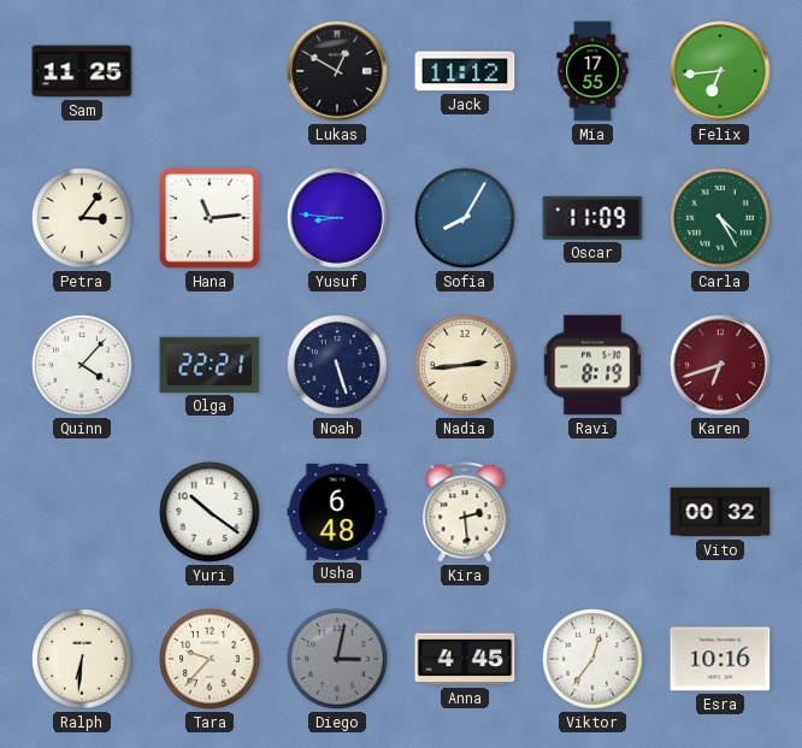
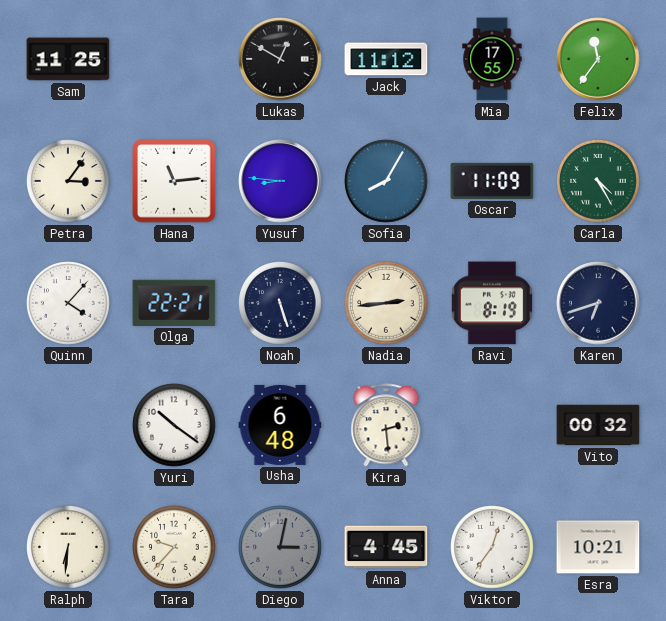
Felix: 6:44 -> 11:36 (598, 59)
Karen dial: burgundy -> navy (598, 303)
Esra: 10:16 -> 10:21 (598, 547)
